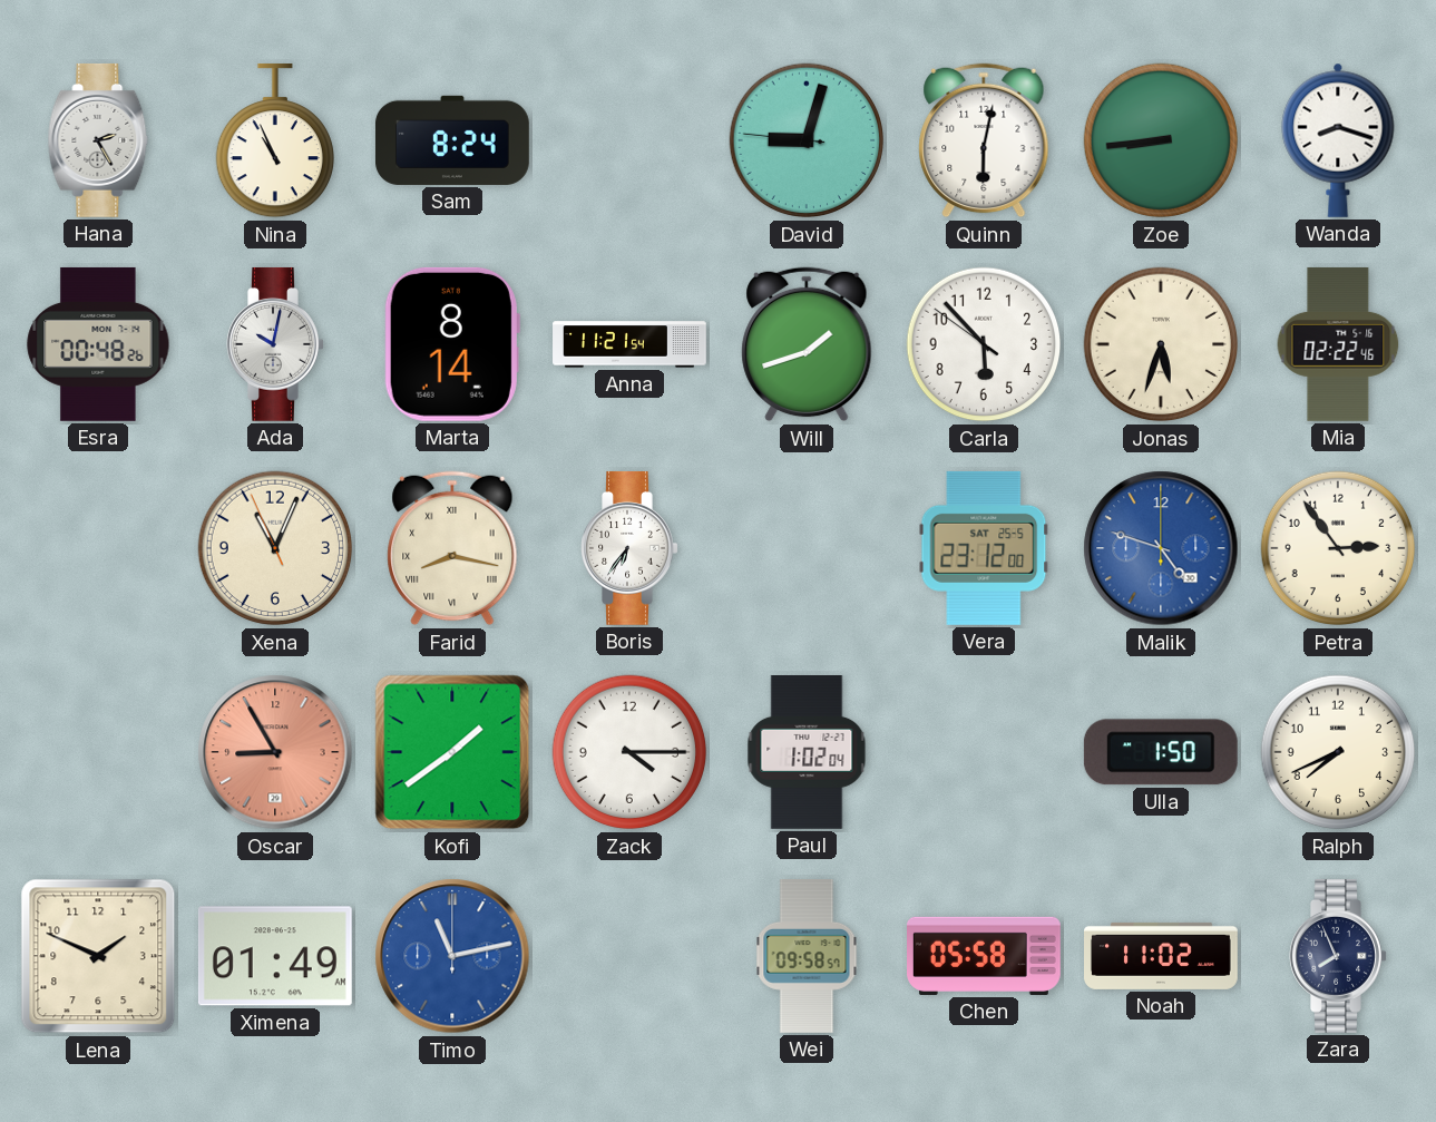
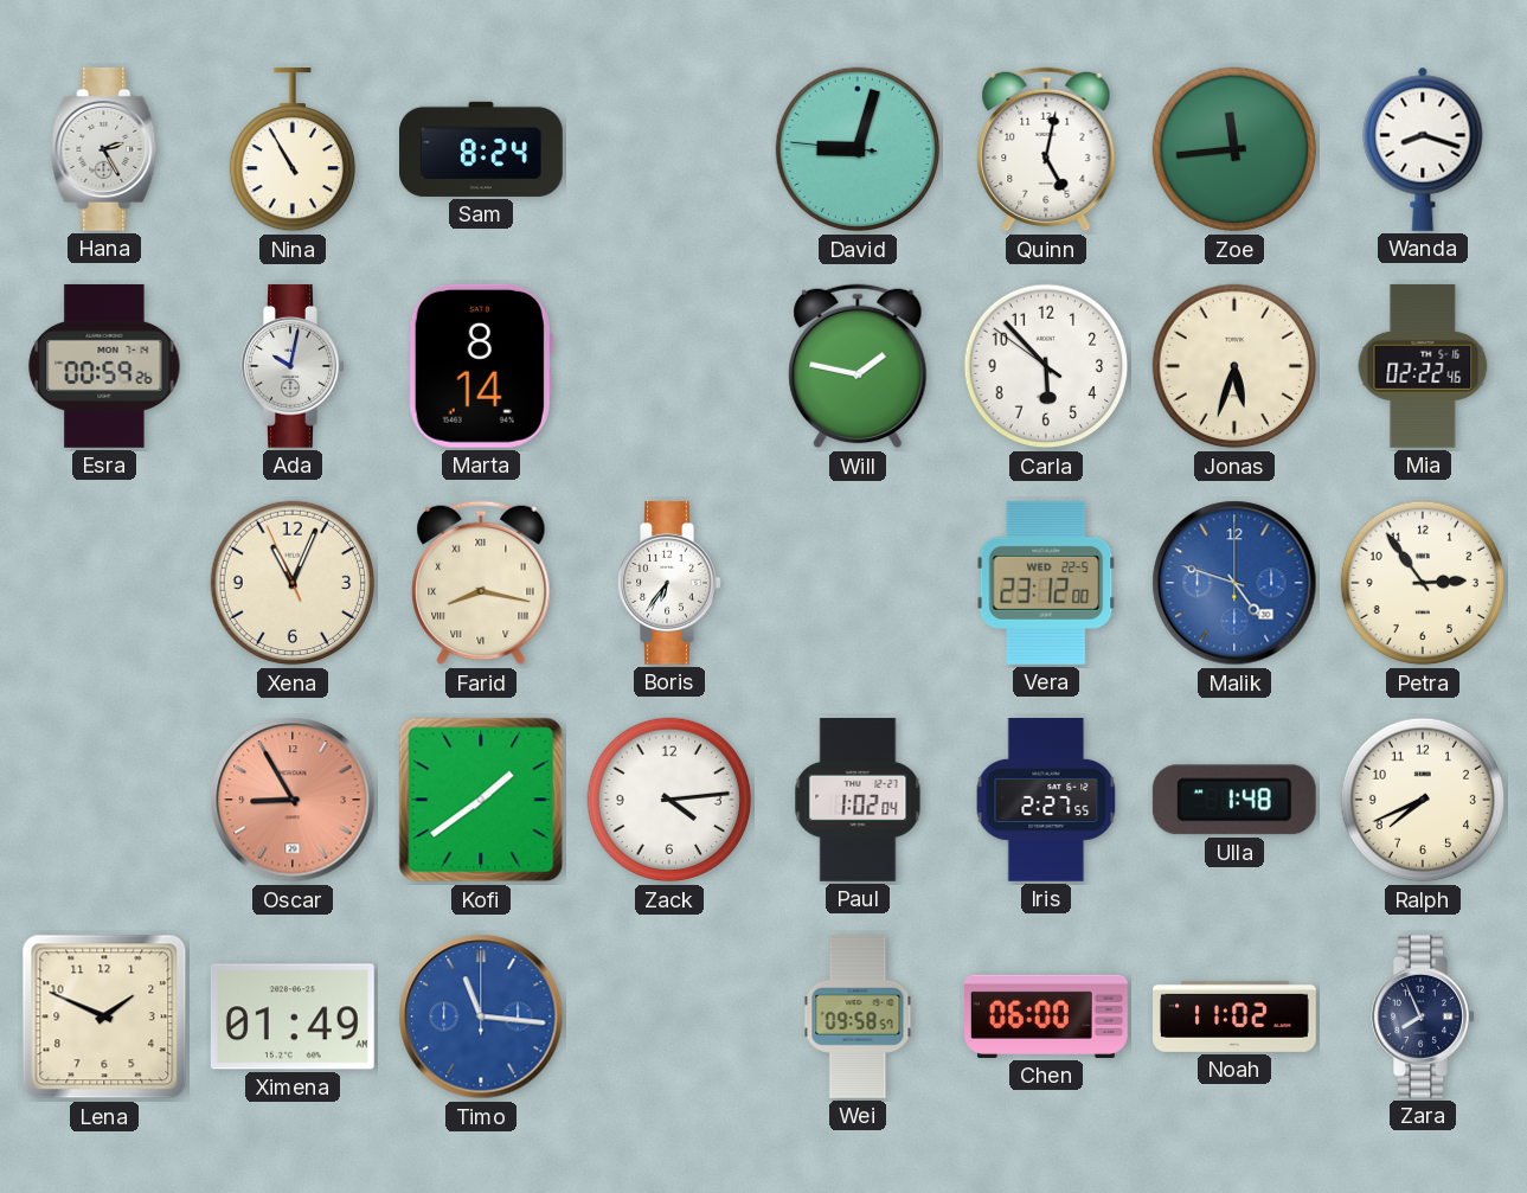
Nina: 10:56 -> 10:55 (291, 149)
Quinn: 6:02 -> 5:02 (1046, 149)
Zoe: 8:44 -> 11:44 (1234, 149)
Esra: 00:48 -> 00:59 (104, 366)
Anna: 11:21 -> none (629, 344)
Will: 1:42 -> 1:47 (858, 366)
Vera date: SAT 25-5 -> WED 22-5 (1046, 583)
Zack: 4:15 -> 4:14 (669, 800)
Iris: none -> 2:27 (1046, 800)
Ulla: 1:50 -> 1:48 (1234, 800)
Timo: 11:13 -> 11:16 (481, 1016)
Chen: 05:58 -> 06:00 (1047, 1016)
